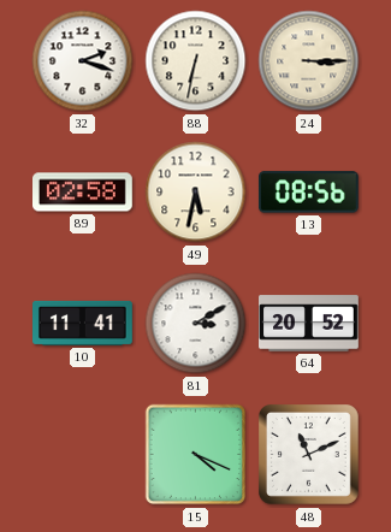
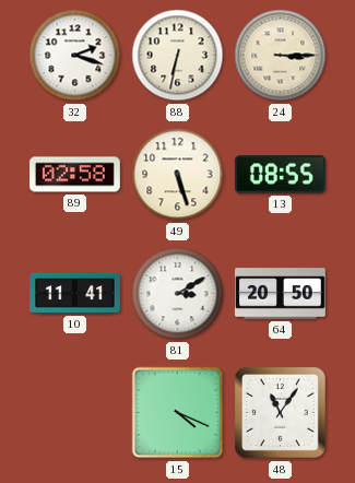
49: 5:32 -> 5:27 (178, 175)
13: 08:56 -> 08:55 (280, 175)
64: 20:52 -> 20:50 (281, 294)
48: 11:11 -> 11:06 (281, 413)
